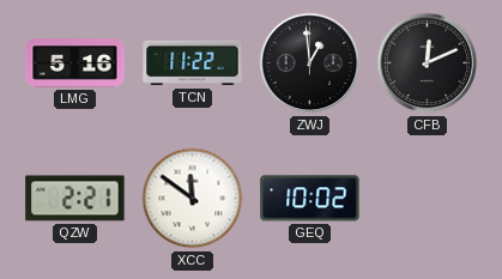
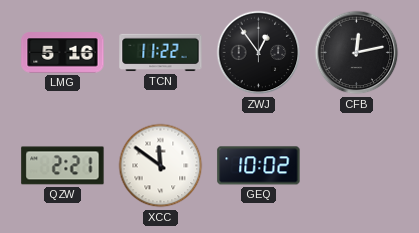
ZWJ: 12:59 -> 12:54 (259, 53)
CFB: 12:11 -> 12:13 (357, 53)
